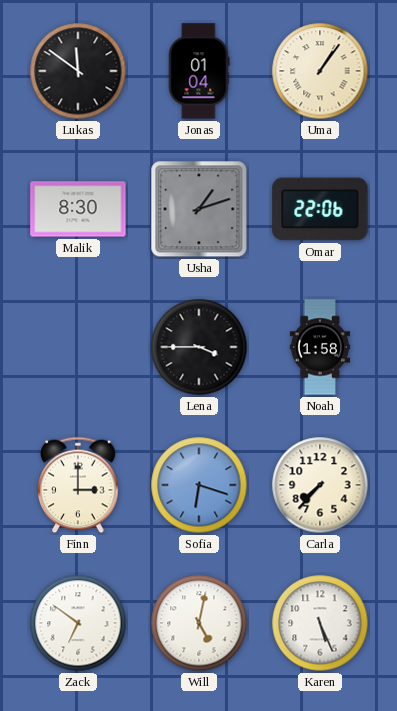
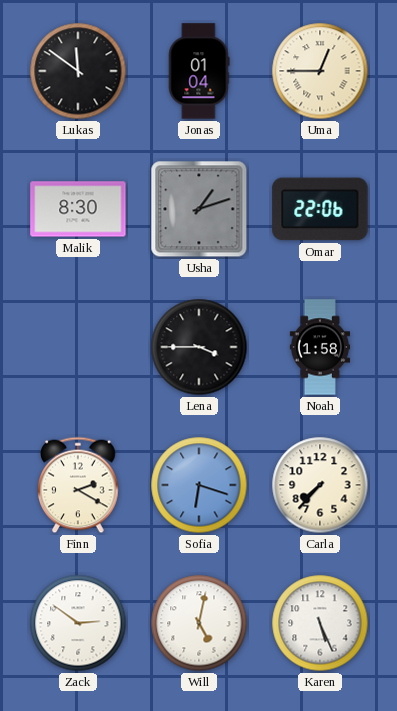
Uma: 1:06 -> 12:45 (320, 71)
Finn: 3:00 -> 2:20 (78, 485)
Zack: 6:51 -> 2:51 (78, 623)
